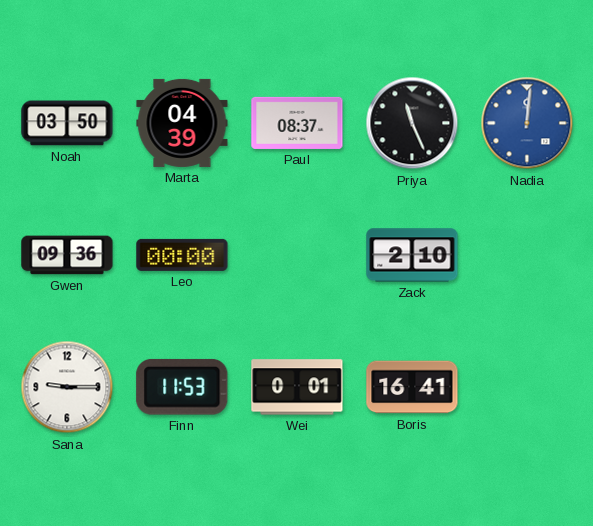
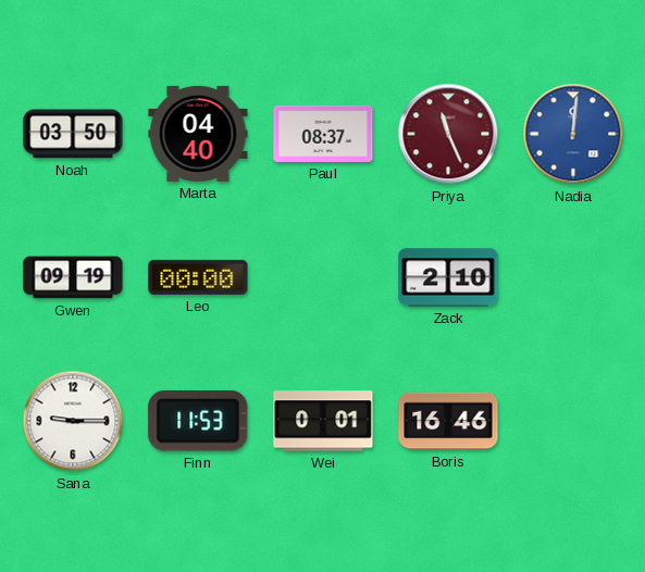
Marta: 04:39 -> 04:40 (198, 134)
Priya dial: black -> burgundy (448, 134)
Gwen: 09:36 -> 09:19 (73, 277)
Boris: 16:41 -> 16:46 (448, 421)
